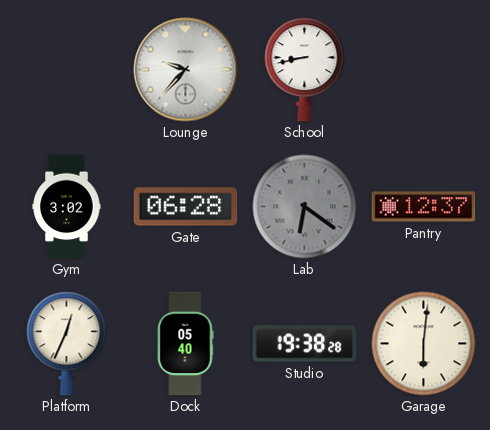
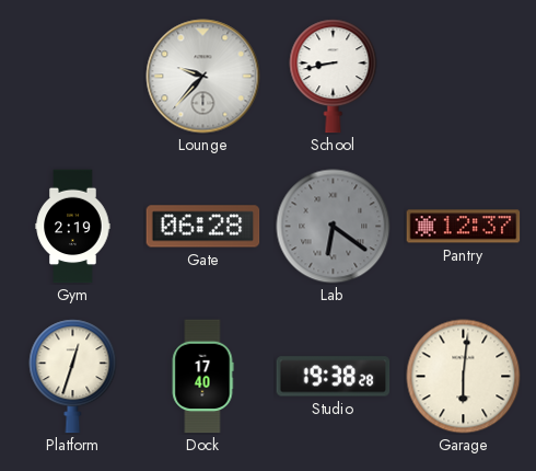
Gym: 3:02 -> 2:19 (73, 227)
Platform: 12:34 -> 12:33 (73, 377)
Dock: 05:40 -> 17:40 (202, 377)
